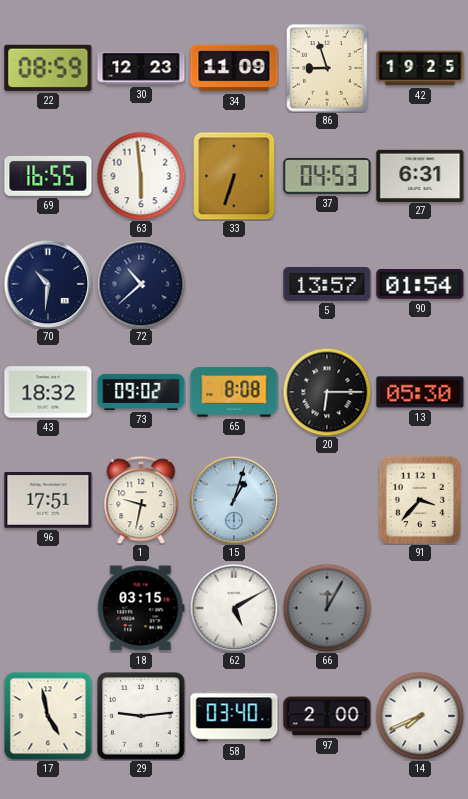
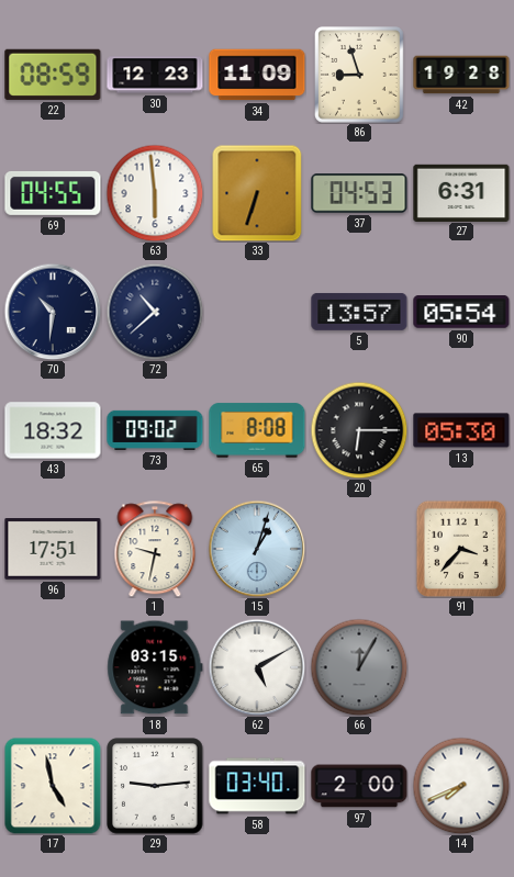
42: 19:25 -> 19:28 (461, 75)
69: 16:55 -> 04:55 (53, 193)
90: 01:54 -> 05:54 (461, 312)
